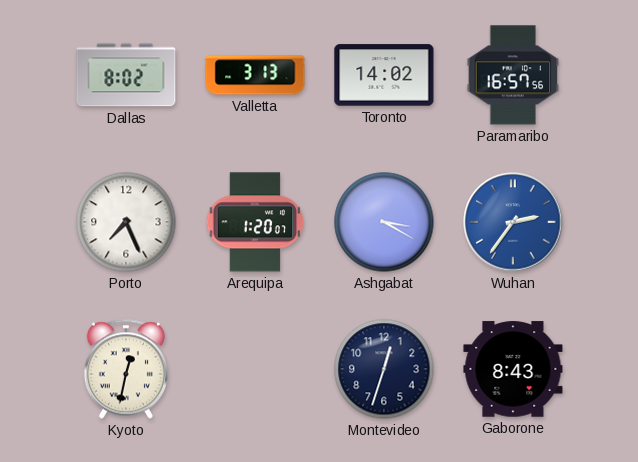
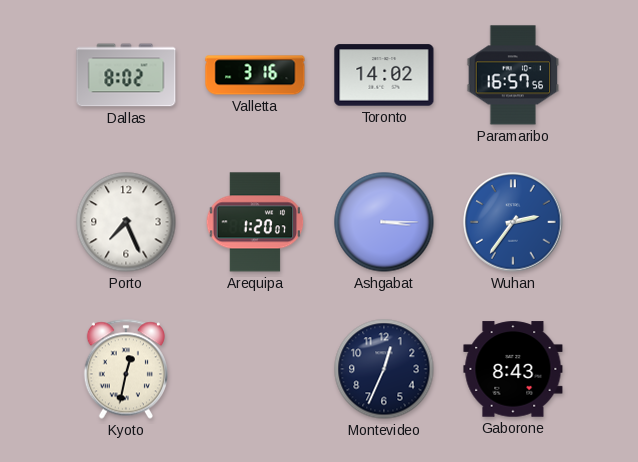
Valletta: 3:13 -> 3:16 (255, 75)
Ashgabat: 3:20 -> 3:15 (384, 222)
Montevideo: 12:33 -> 12:34 (384, 369)
